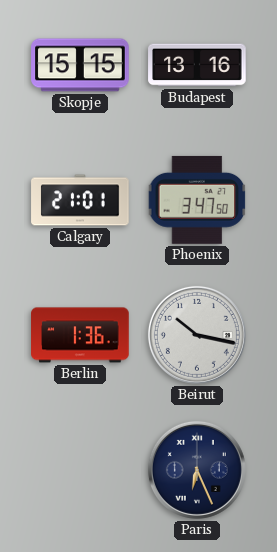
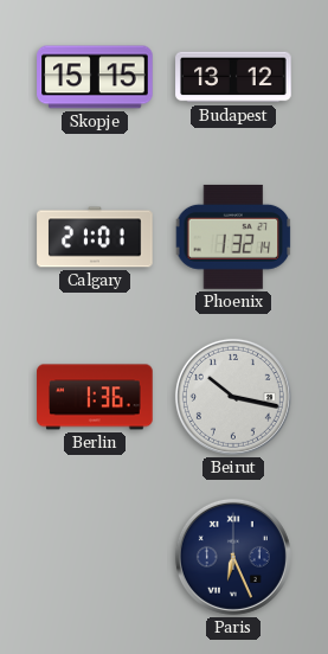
Budapest: 13:16 -> 13:12 (233, 77)
Phoenix: 3:47 -> 1:32 (233, 237)
